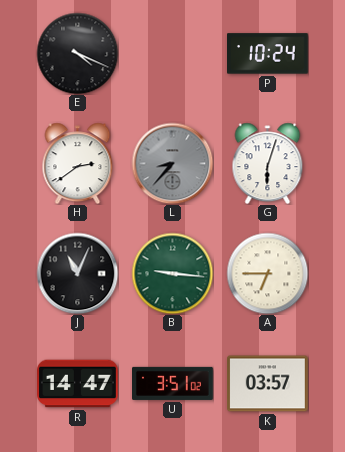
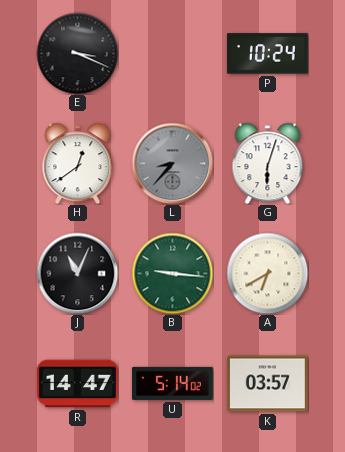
E: 4:19 -> 3:19 (77, 53)
H: 2:39 -> 12:39 (78, 163)
A: 6:45 -> 6:40 (267, 273)
U: 3:51 -> 5:14 (173, 383)
